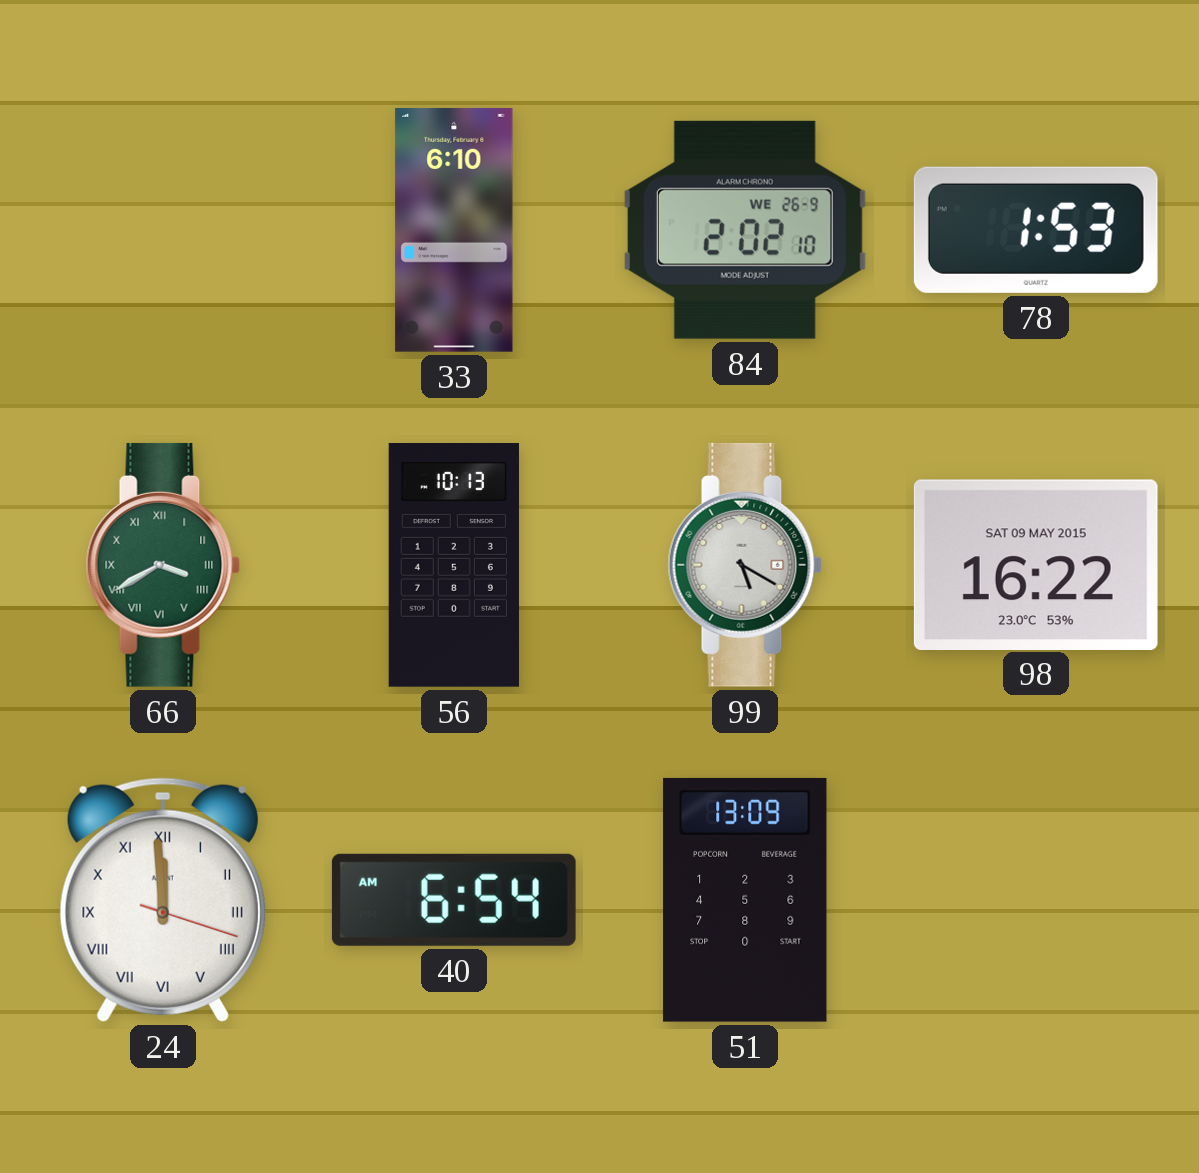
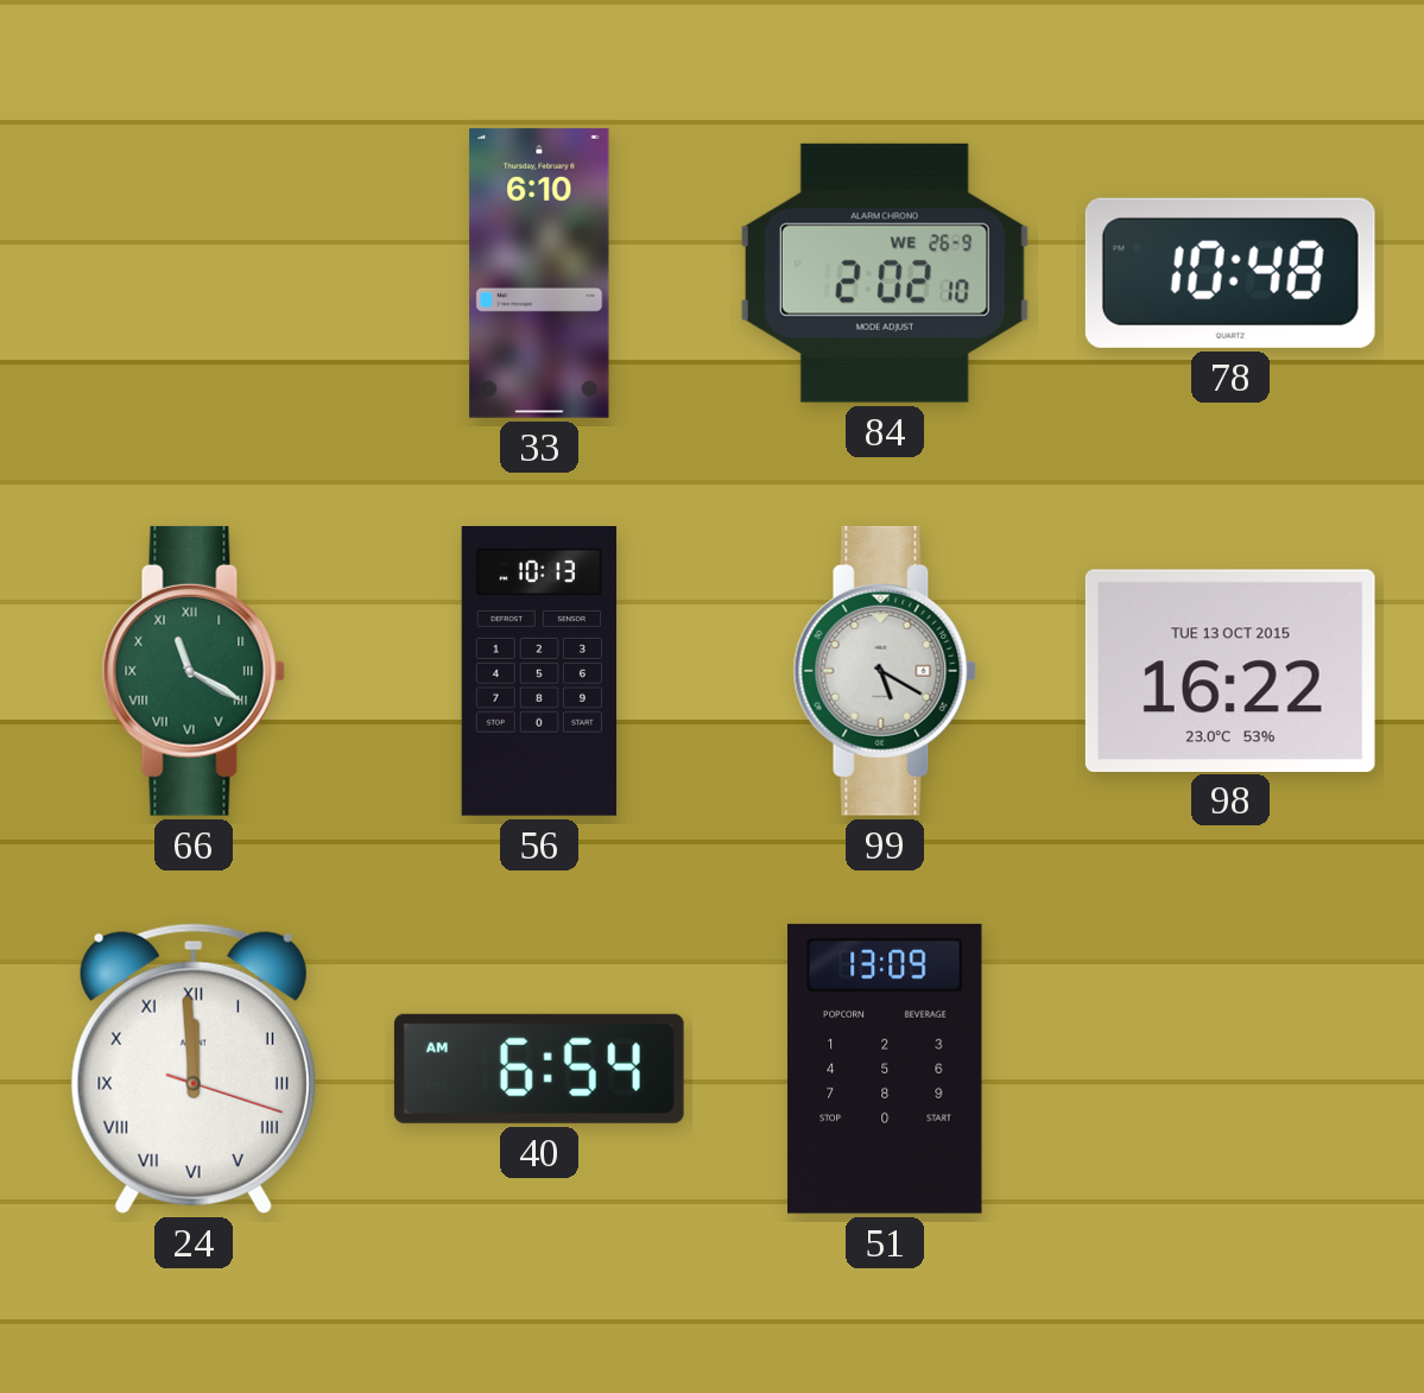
78: 1:53 -> 10:48 (1230, 273)
66: 3:40 -> 11:20 (194, 671)
98 date: SAT 09 MAY 2015 -> TUE 13 OCT 2015 (1230, 670)
